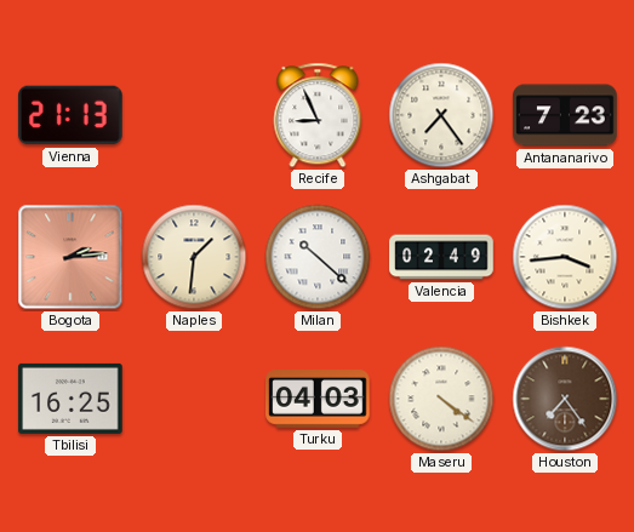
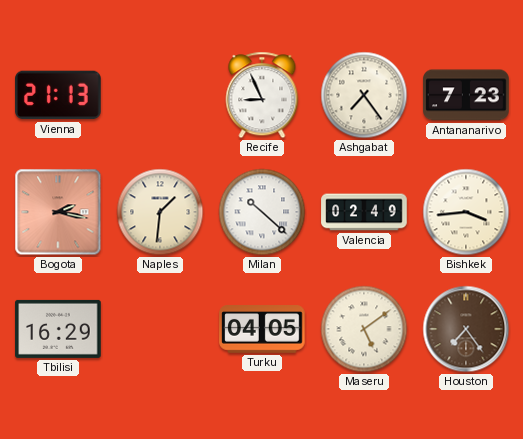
Bogota: 2:14 -> 2:17 (58, 212)
Tbilisi: 16:25 -> 16:29 (58, 329)
Turku: 04:03 -> 04:05 (262, 330)
Maseru: 4:21 -> 5:09 (364, 329)
